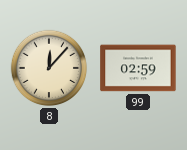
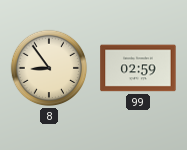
8: 12:07 -> 8:54 (49, 68)
